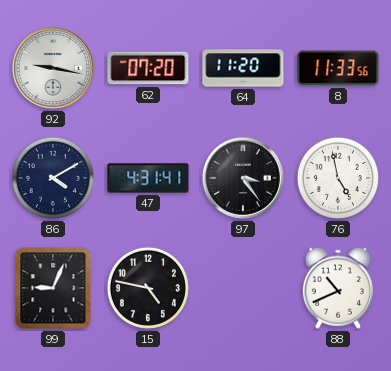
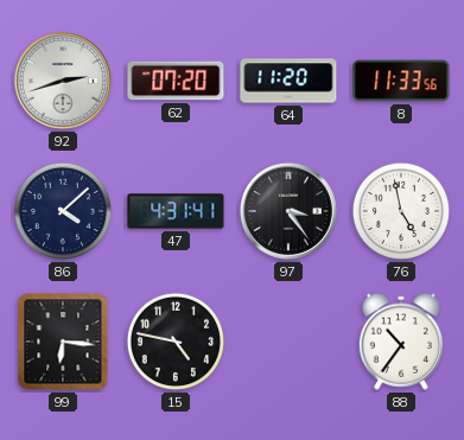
92: 9:17 -> 2:42 (63, 81)
86: 4:10 -> 4:08 (63, 211)
99: 9:04 -> 6:16 (63, 342)
88: 10:41 -> 10:36 (401, 342)
